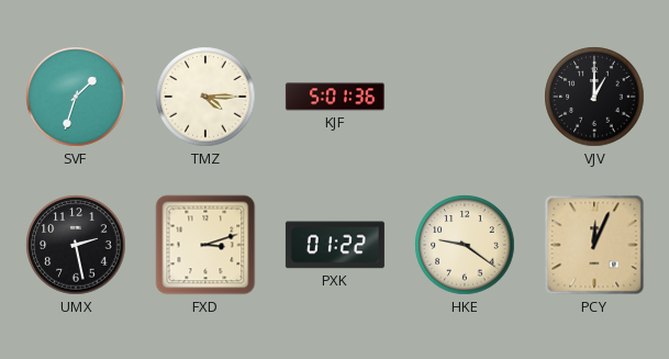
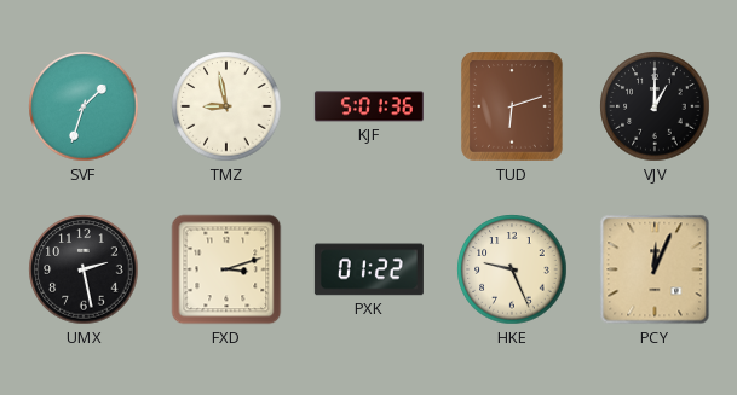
TMZ: 4:15 -> 8:58 (226, 106)
TUD: none -> 6:12 (513, 106)
HKE: 9:21 -> 9:26 (512, 269)
